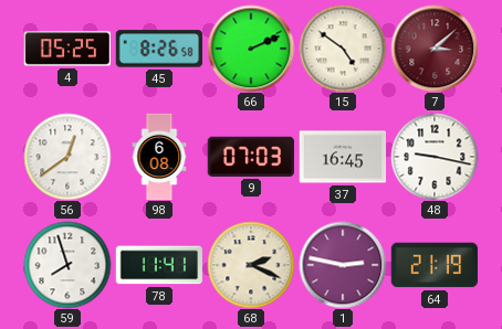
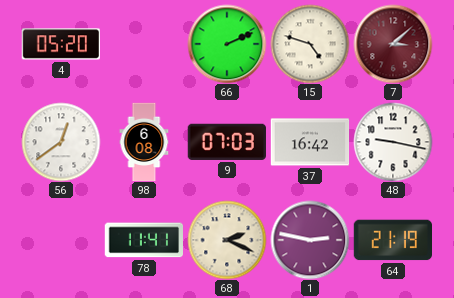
4: 05:25 -> 05:20 (60, 44)
45: 8:26 -> none (159, 49)
15: 4:51 -> 4:48 (310, 44)
37: 16:45 -> 16:42 (310, 142)
59: 7:57 -> none (67, 265)
